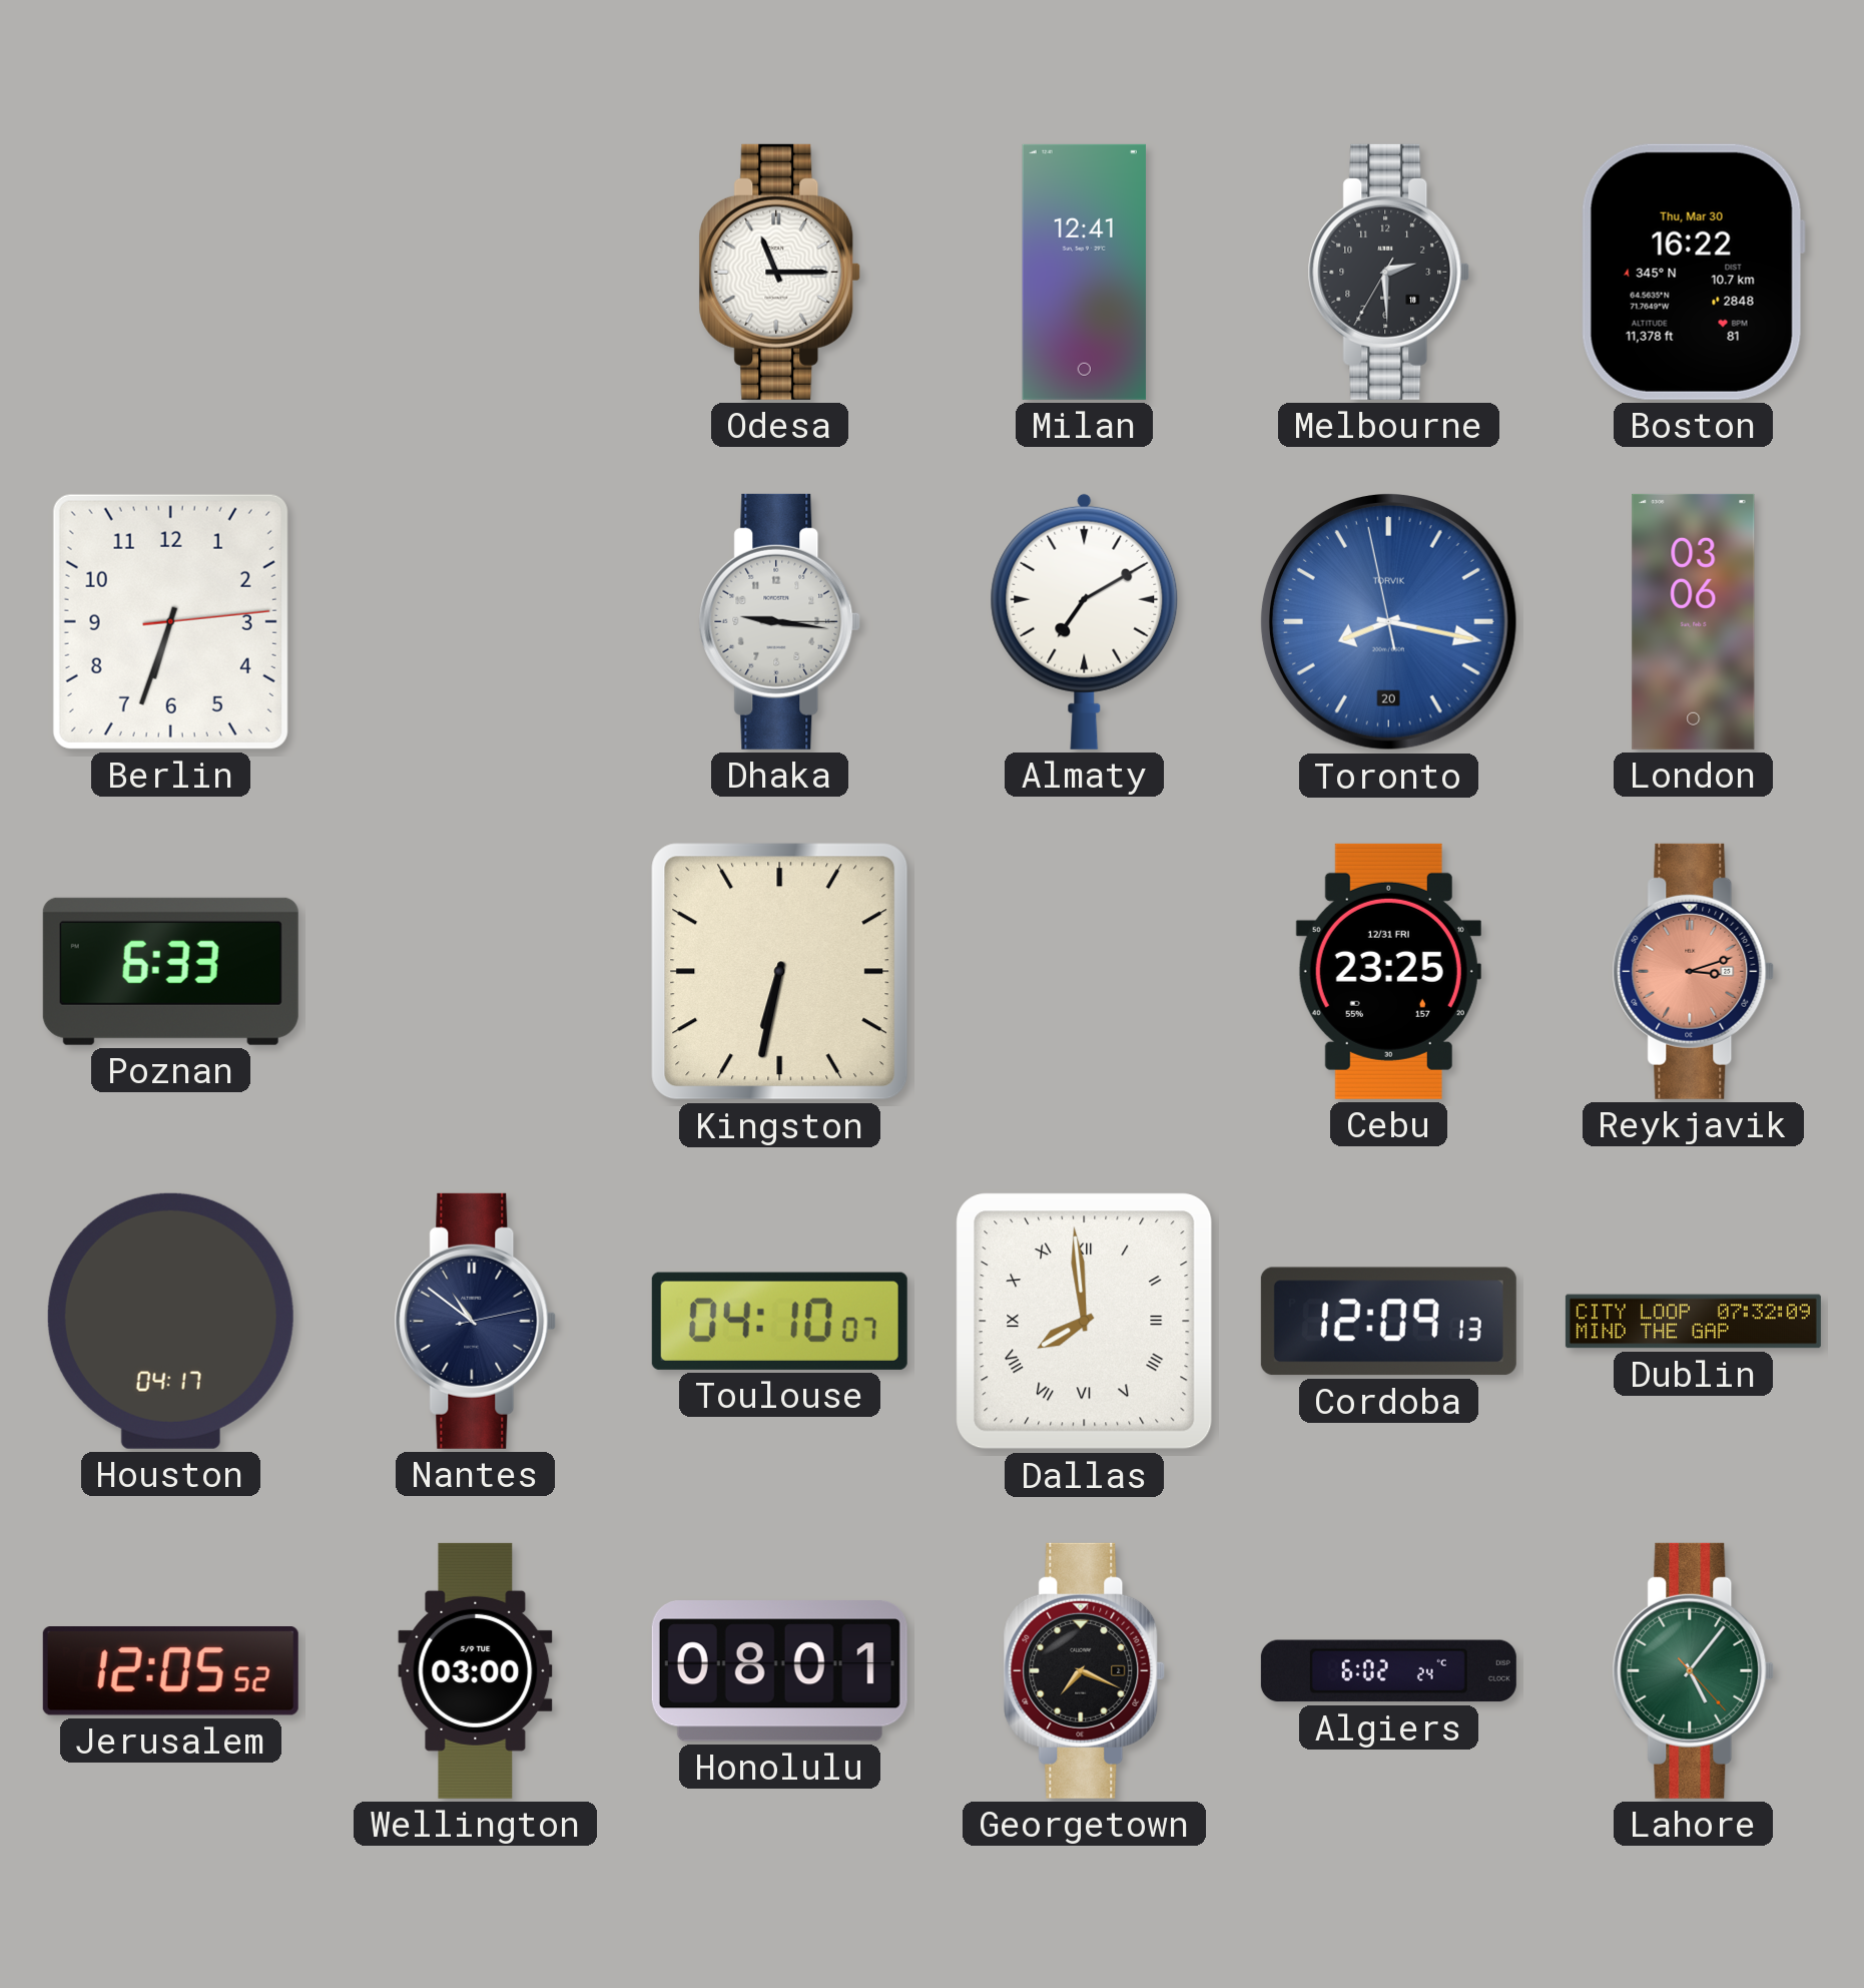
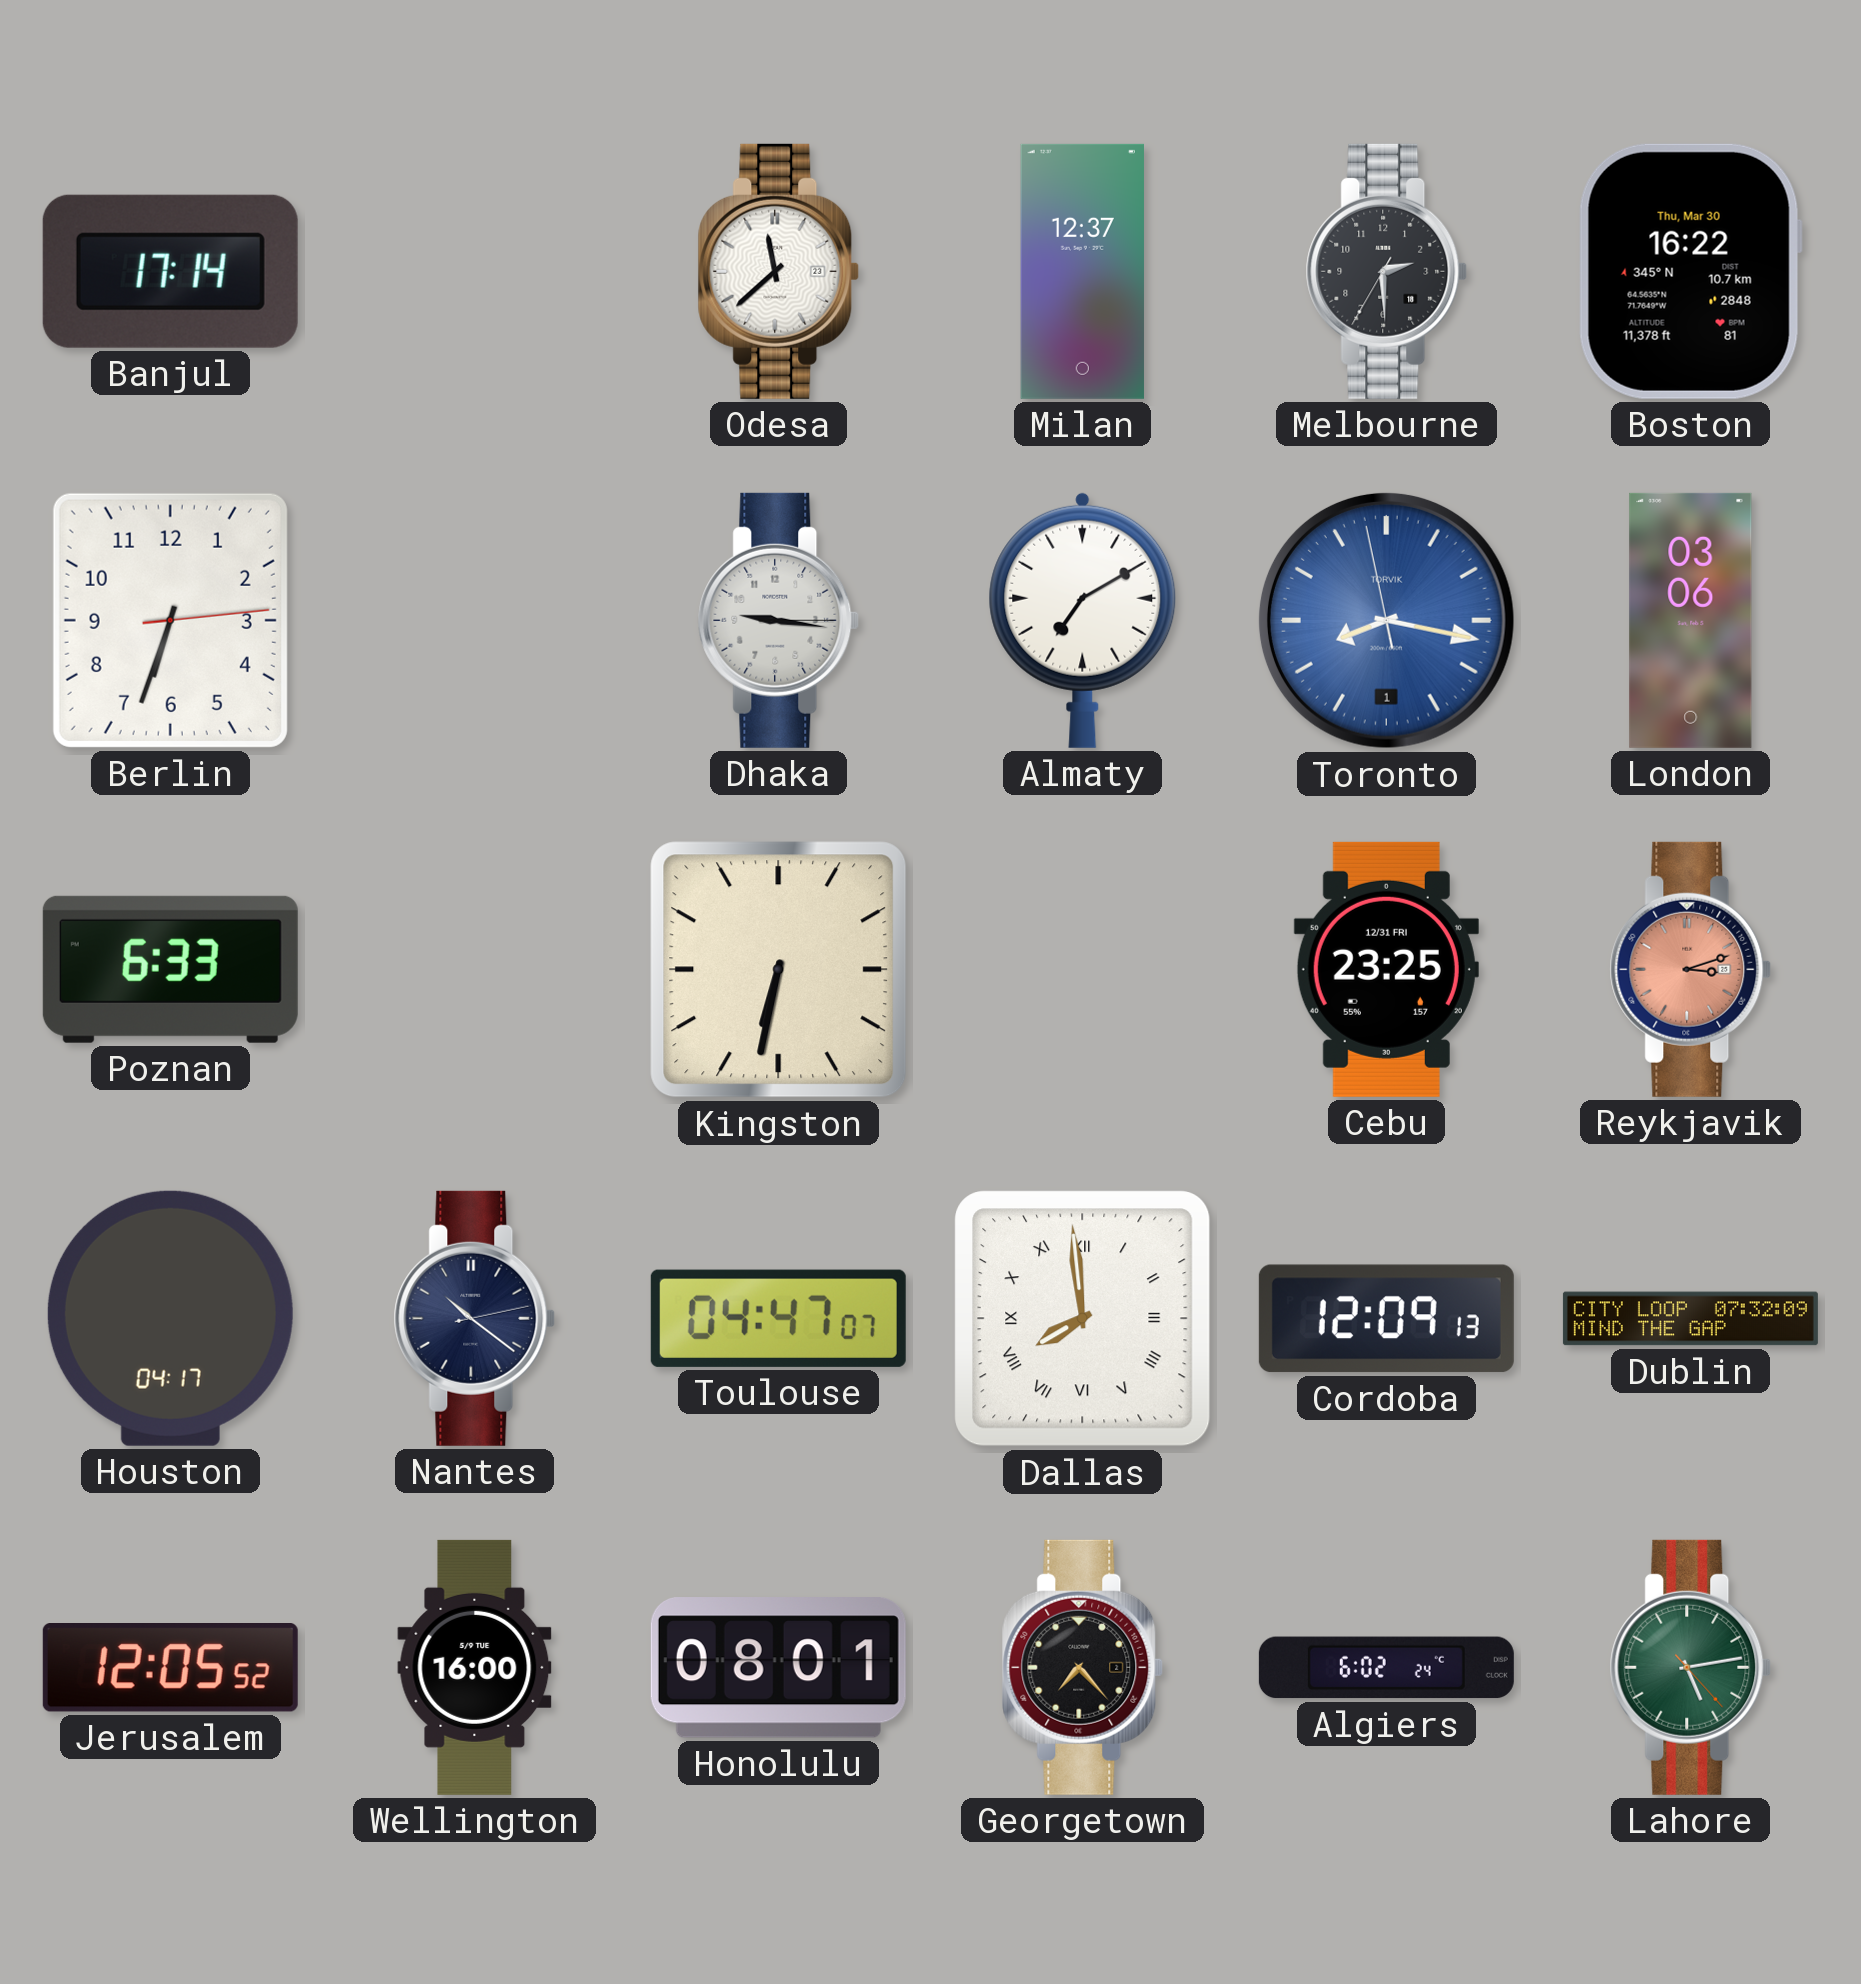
Banjul: none -> 17:14 (170, 271)
Odesa: 11:15 -> 11:38 (779, 271)
Milan: 12:41 -> 12:37 (1082, 271)
Toronto date: 20 -> 1 (1386, 620)
Nantes: 10:51 -> 10:21 (475, 1318)
Toulouse: 04:10 -> 04:47 (778, 1318)
Wellington: 03:00 -> 16:00 (475, 1667)
Georgetown: 7:19 -> 7:23 (1083, 1667)
Lahore: 5:06 -> 5:13 (1691, 1667)
